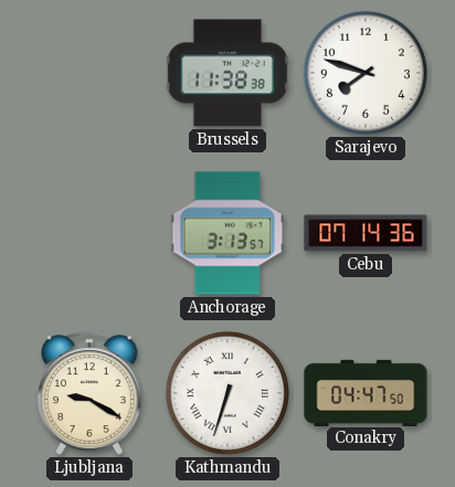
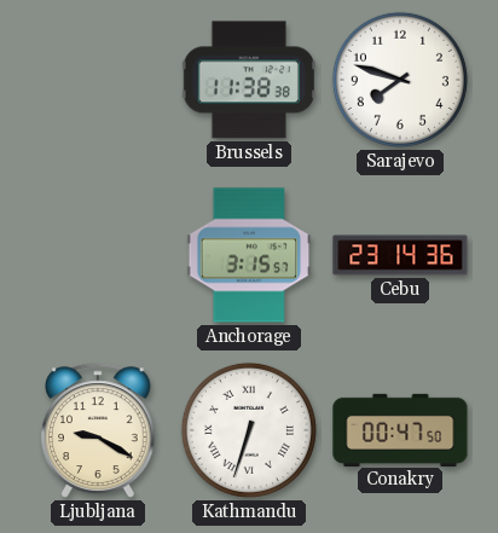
Anchorage: 3:13 -> 3:15 (249, 255)
Cebu: 07:14 -> 23:14 (400, 255)
Conakry: 04:47 -> 00:47 (400, 429)
